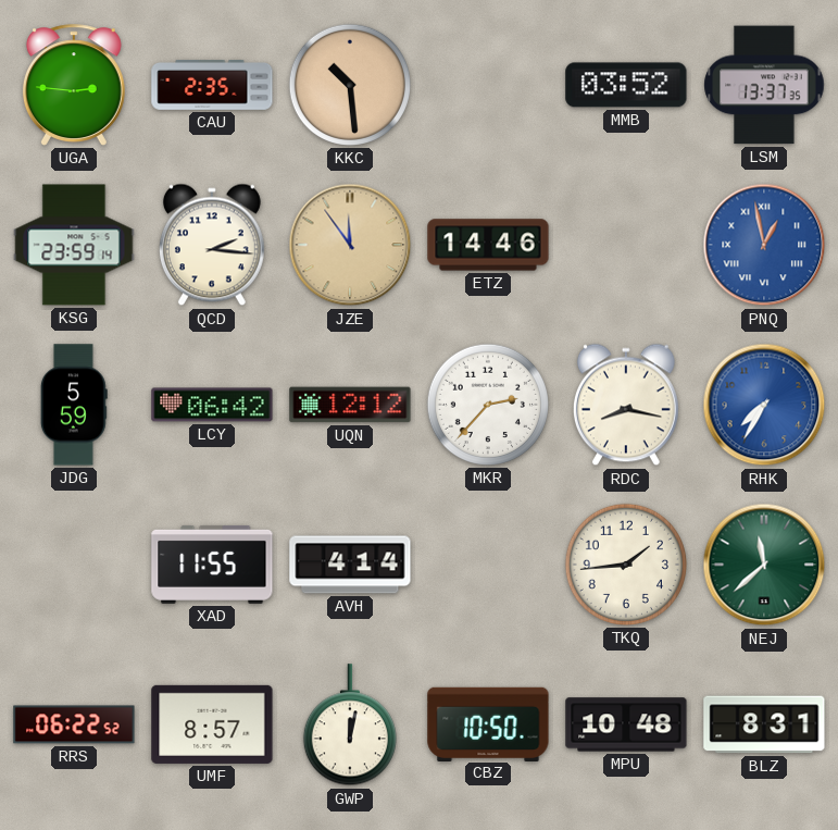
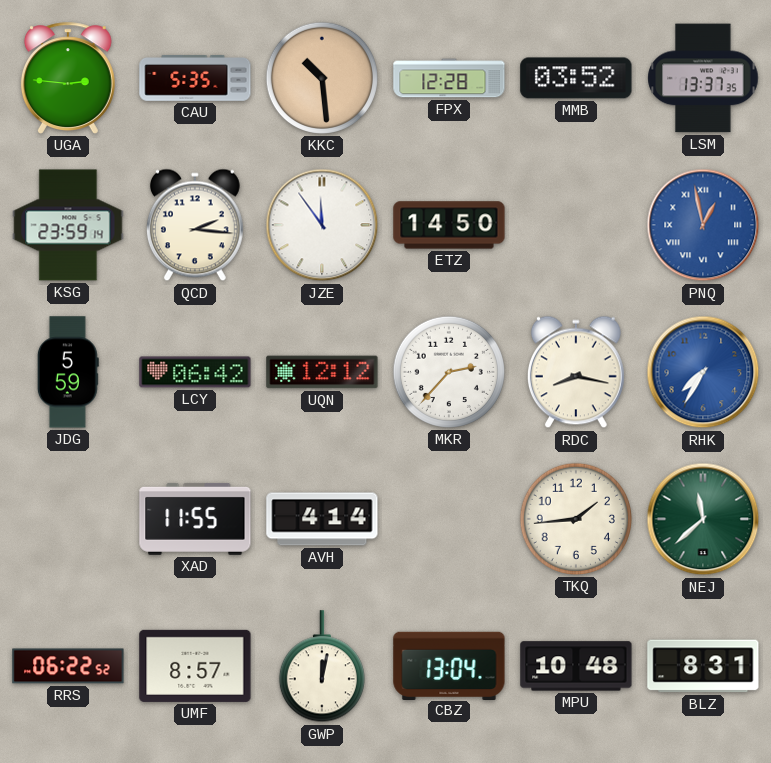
CAU: 2:35 -> 5:35 (195, 78)
FPX: none -> 12:28 (449, 78)
JZE dial: champagne -> white (322, 225)
ETZ: 14:46 -> 14:50 (449, 225)
CBZ: 10:50 -> 13:04 (449, 665)
